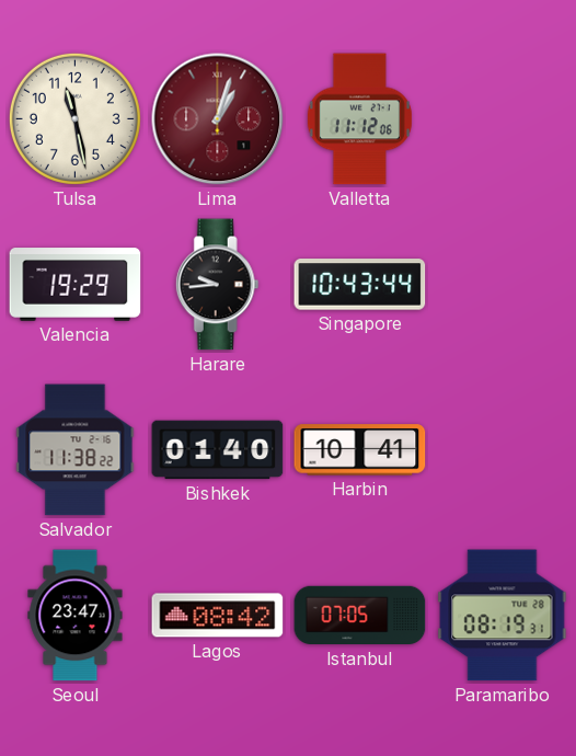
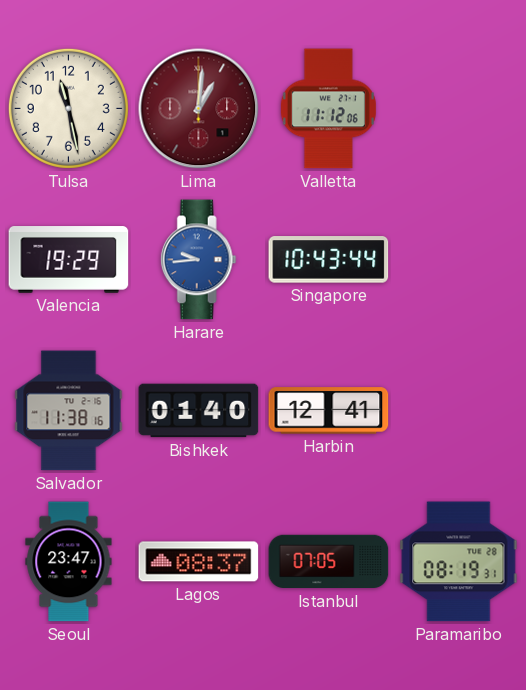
Lima: 1:03 -> 1:01 (199, 109)
Harare dial: black -> blue (198, 260)
Salvador: 11:38:22 -> 11:38:16 (69, 411)
Harbin: 10:41 -> 12:41 (329, 411)
Lagos: 08:42 -> 08:37 (199, 562)
